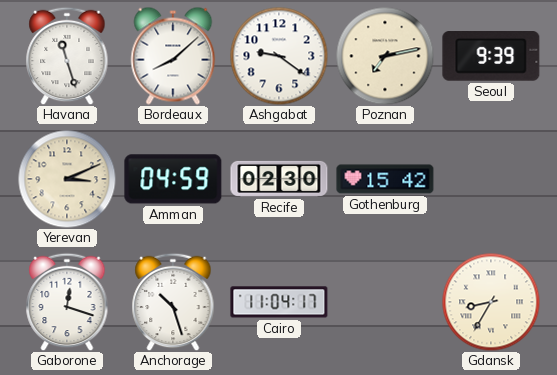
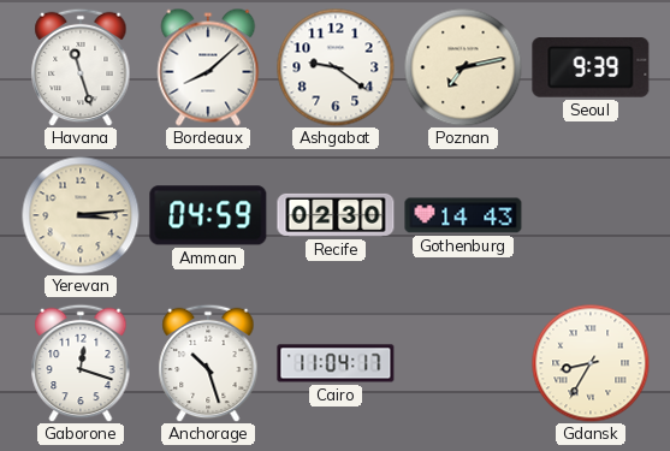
Yerevan: 3:11 -> 3:14 (81, 215)
Gothenburg: 15:42 -> 14:43 (463, 215)
